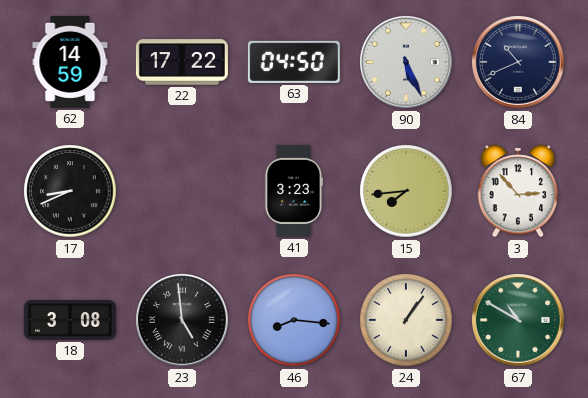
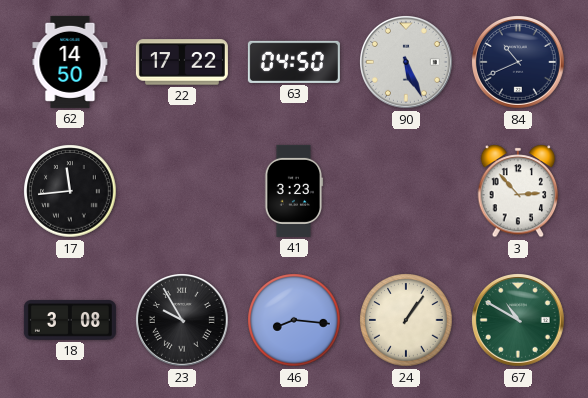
62: 14:59 -> 14:50 (70, 62)
17: 8:41 -> 11:44 (70, 191)
15: 7:44 -> none (406, 191)
23: 4:59 -> 9:55 (183, 321)
